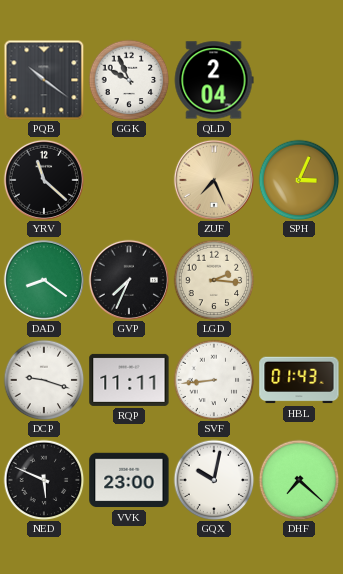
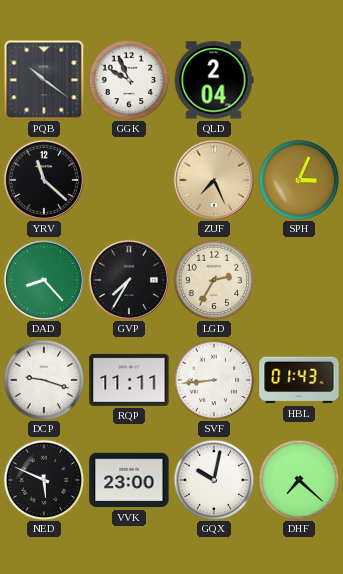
DAD: 8:21 -> 8:23 (44, 280)
GVP: 7:34 -> 7:35 (129, 280)
LGD: 2:16 -> 2:35 (214, 280)
